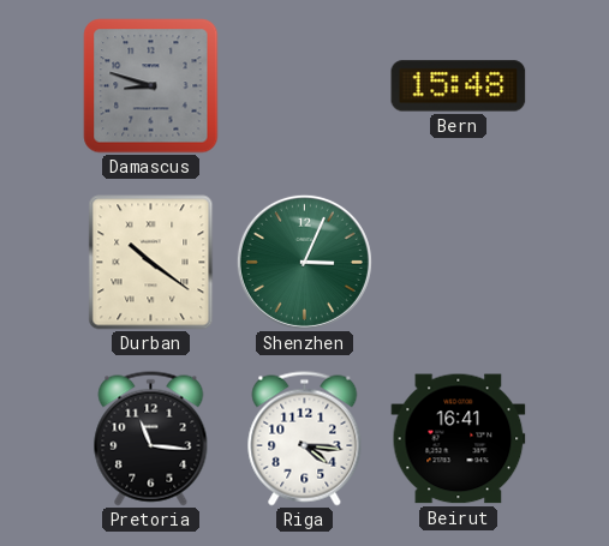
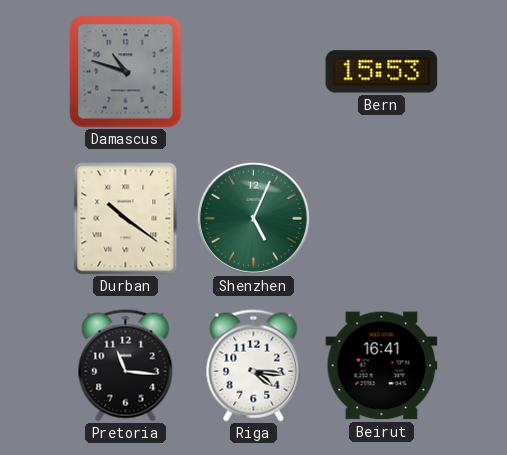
Damascus: 8:48 -> 10:48 (126, 72)
Bern: 15:48 -> 15:53 (382, 72)
Shenzhen: 3:04 -> 5:04 (253, 218)
